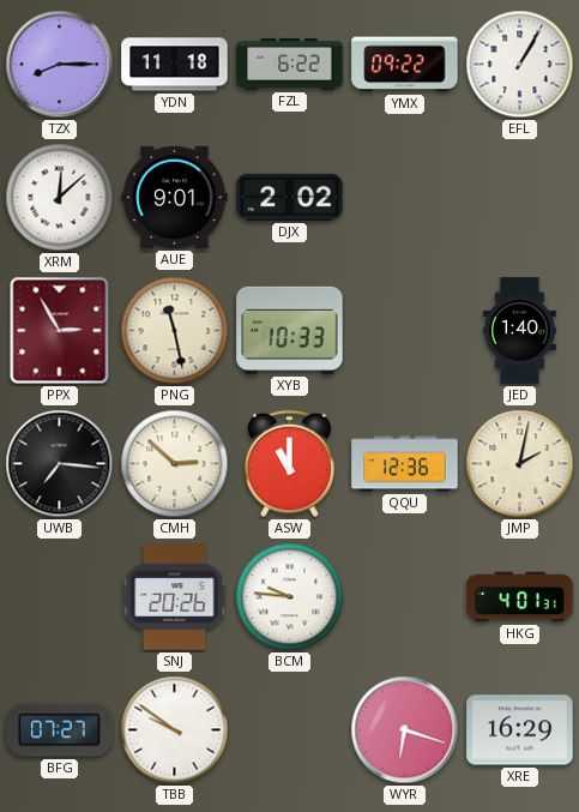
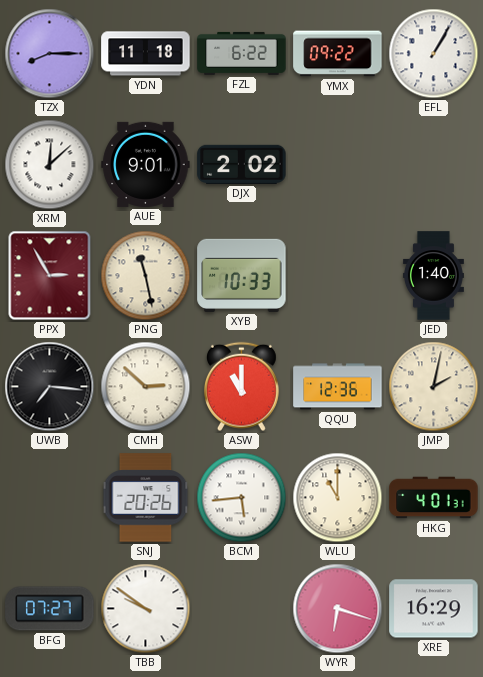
BCM: 9:46 -> 5:44 (242, 498)
WLU: none -> 11:00 (338, 498)
